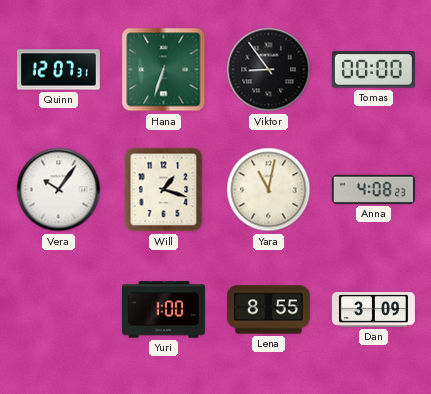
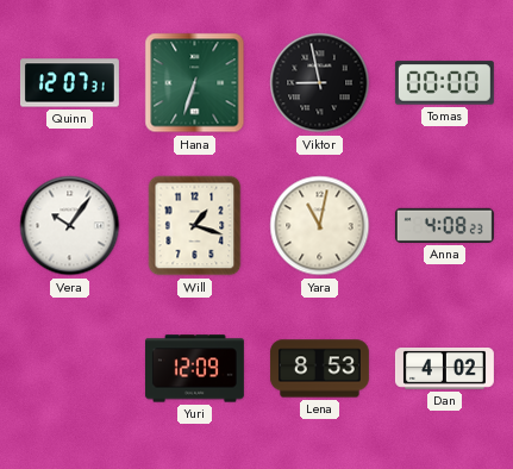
Viktor: 8:54 -> 8:58 (320, 83)
Yuri: 1:00 -> 12:09 (194, 369)
Lena: 8:55 -> 8:53 (319, 369)
Dan: 3:09 -> 4:02 (444, 369)
